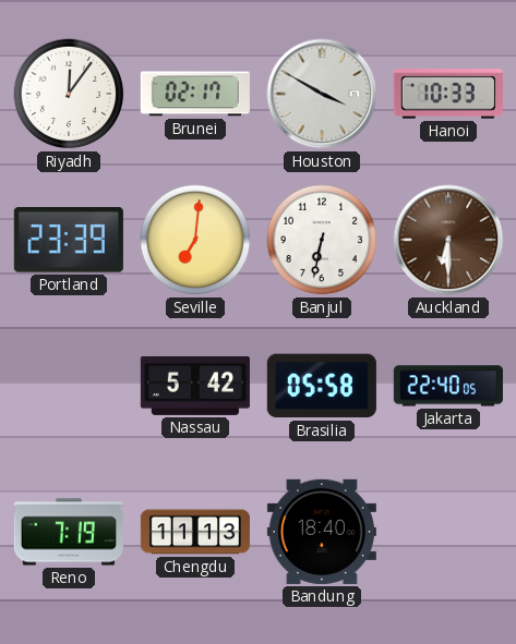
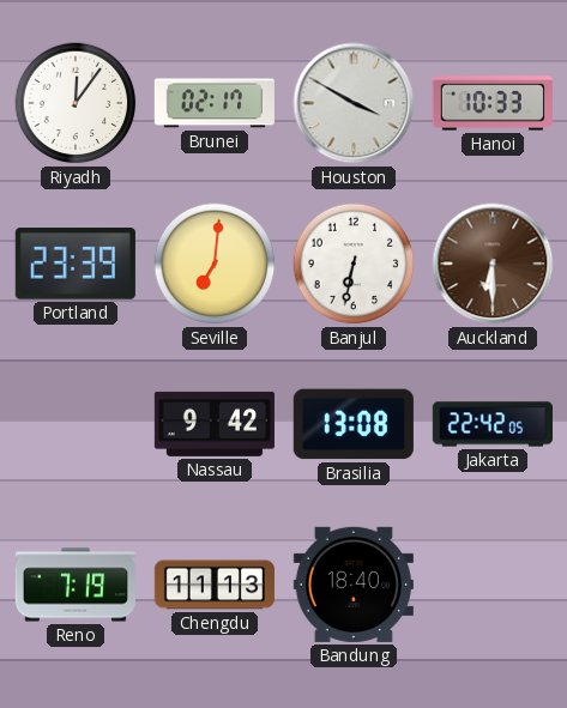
Nassau: 5:42 -> 9:42 (215, 424)
Brasilia: 05:58 -> 13:08 (354, 424)
Jakarta: 22:40 -> 22:42 (493, 424)
